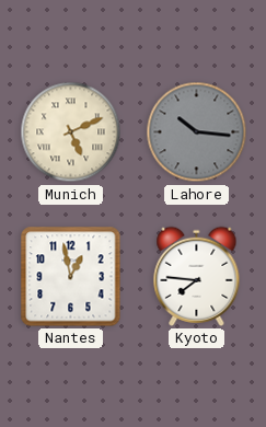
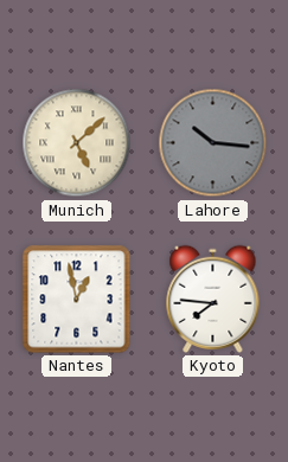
Munich: 5:11 -> 5:08 (77, 143)
